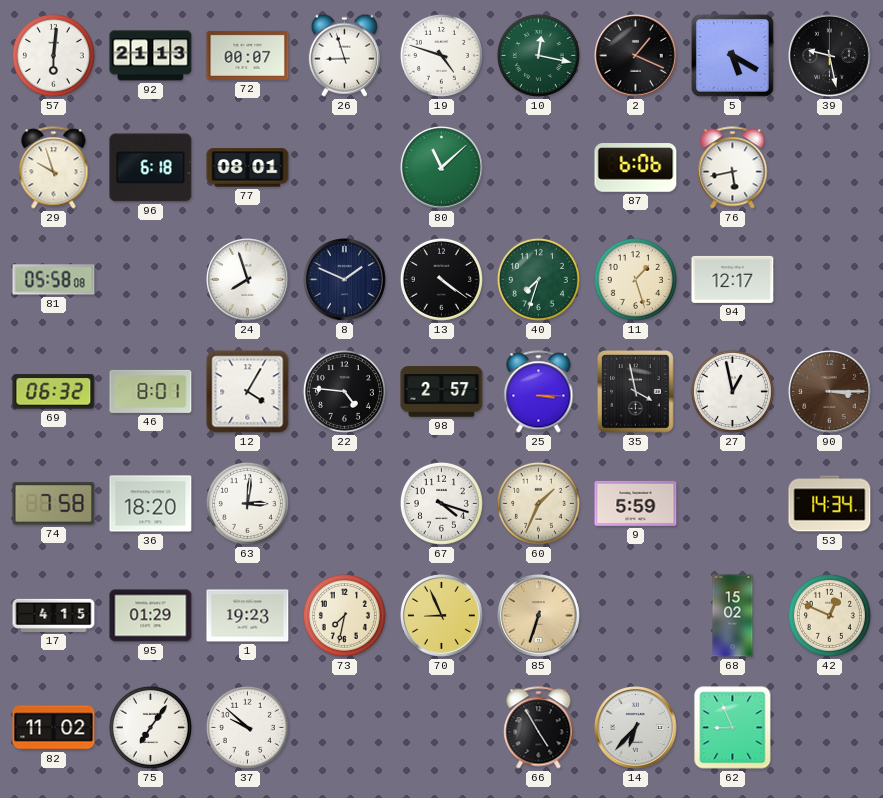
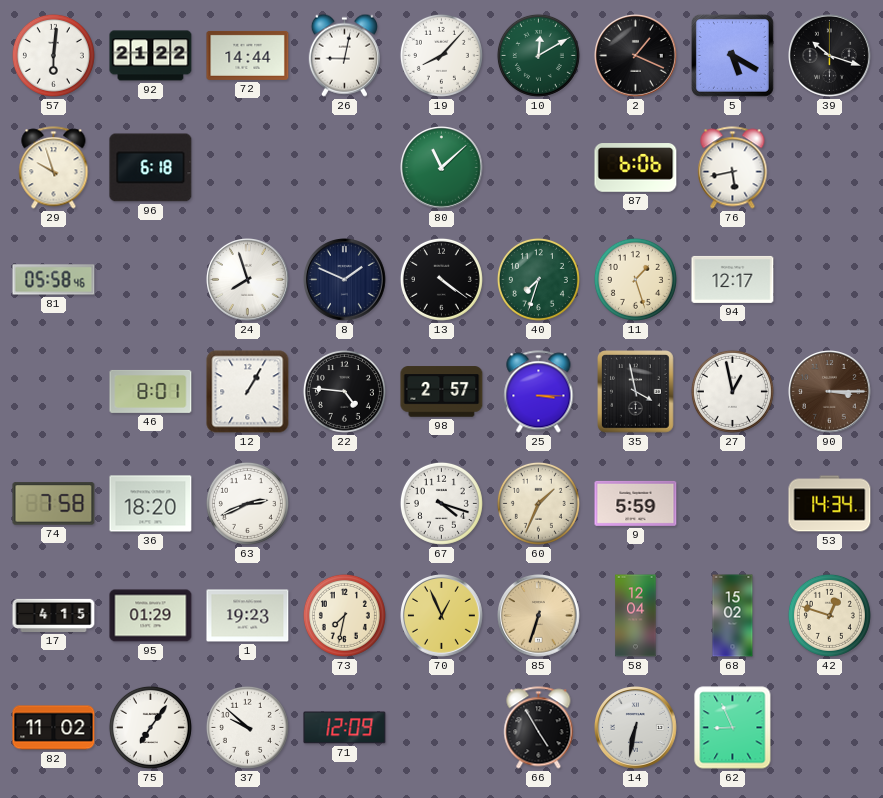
92: 21:13 -> 21:22 (151, 56)
72: 00:07 -> 14:44 (248, 55)
26: 8:57 -> 9:02 (344, 55)
19: 4:48 -> 8:07 (441, 55)
10: 12:17 -> 12:10 (538, 55)
39: 9:28 -> 10:18 (830, 56)
77: 08:01 -> none (248, 168)
81: 05:58:08 -> 05:58:46 (54, 280)
69: 06:32 -> none (54, 392)
12: 4:05 -> 1:05 (248, 392)
63: 3:01 -> 2:41 (247, 503)
70: 8:56 -> 12:56 (442, 616)
58: none -> 12:04 (636, 616)
42: 12:49 -> 12:48 (829, 615)
71: none -> 12:09 (345, 728)
14: 6:37 -> 6:32 (636, 728)
